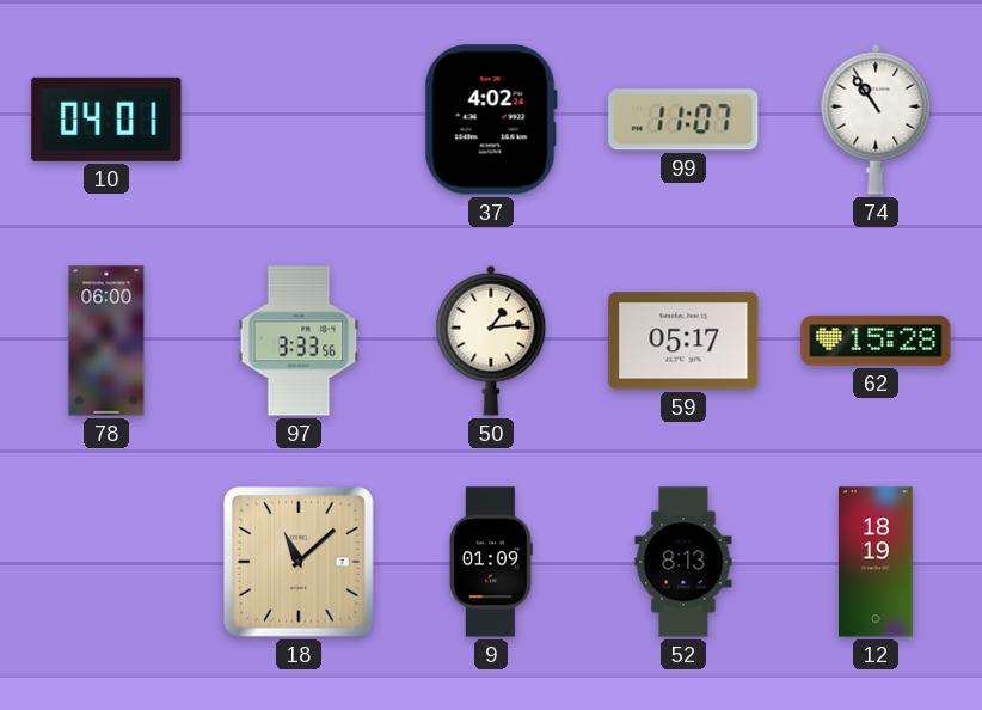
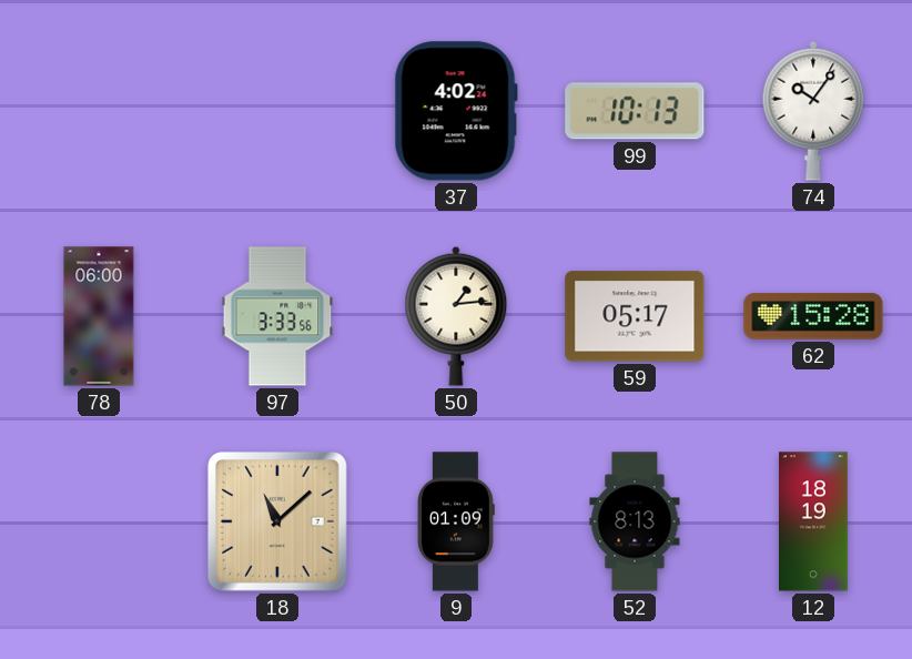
10: 04:01 -> none (106, 120)
99: 11:07 -> 10:13 (635, 111)
74: 10:54 -> 10:06 (813, 111)
